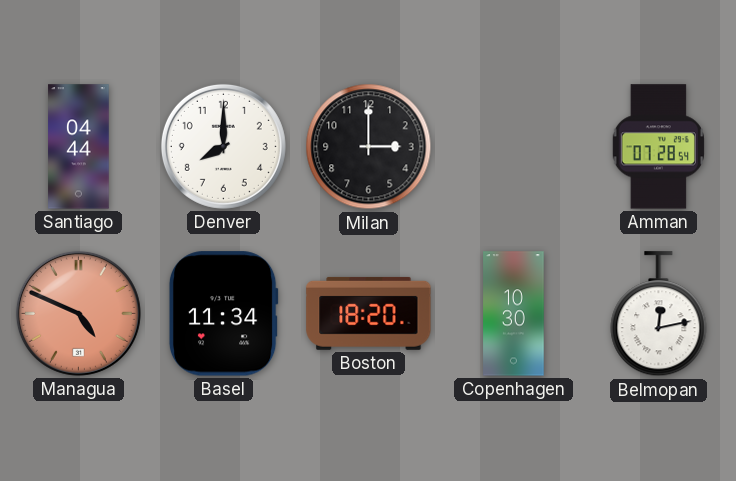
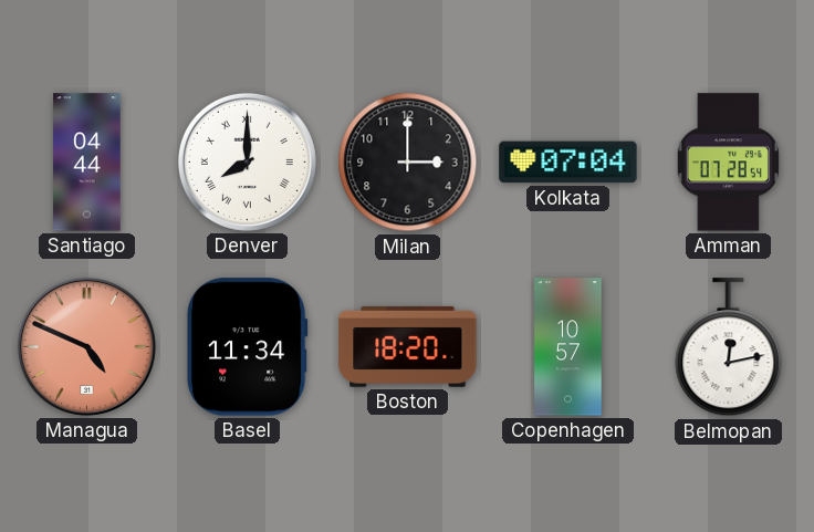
Denver numerals: Arabic -> Roman (247, 161)
Kolkata: none -> 07:04 (568, 163)
Copenhagen: 10:30 -> 10:57 (568, 347)
